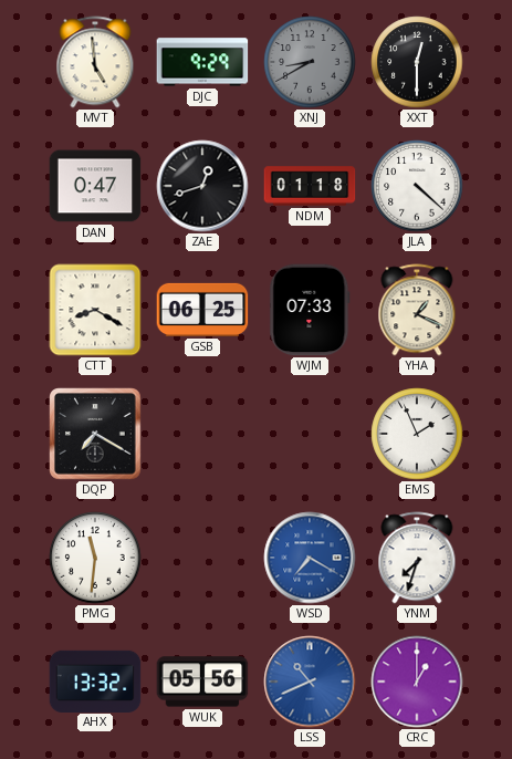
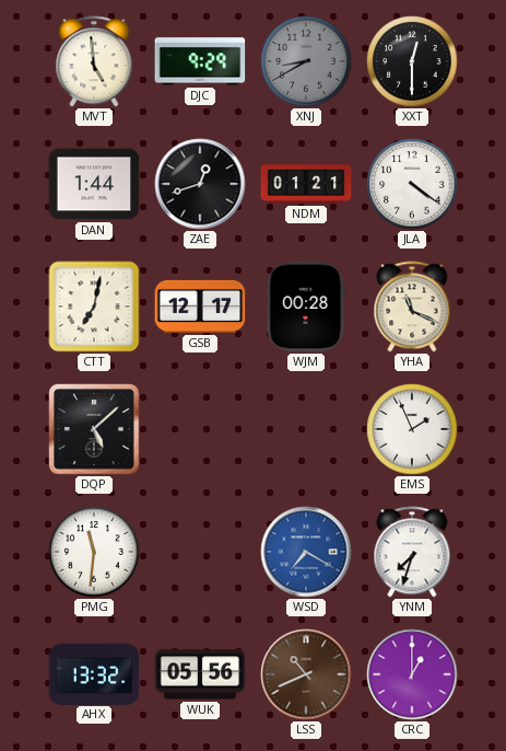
DAN: 0:47 -> 1:44 (94, 184)
NDM: 01:18 -> 01:21 (306, 184)
JLA: 4:22 -> 4:21 (412, 184)
CTT: 8:20 -> 7:02 (94, 307)
GSB: 06:25 -> 12:17 (200, 307)
WJM: 07:33 -> 00:28 (306, 307)
YHA: 1:19 -> 11:19 (412, 307)
DQP: 7:20 -> 5:08 (94, 429)
LSS dial: blue -> brown (306, 674)
